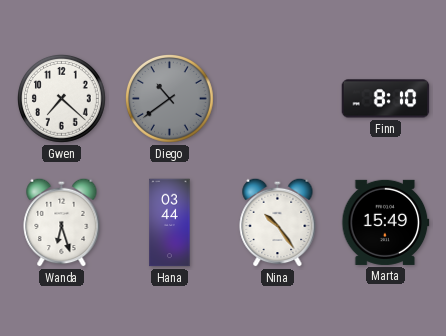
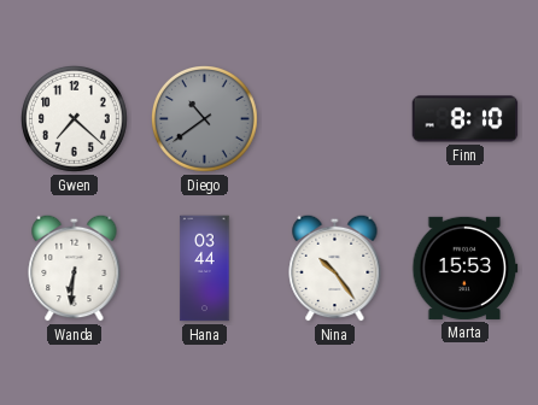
Wanda: 6:27 -> 6:31 (75, 268)
Marta: 15:49 -> 15:53 (466, 268)
